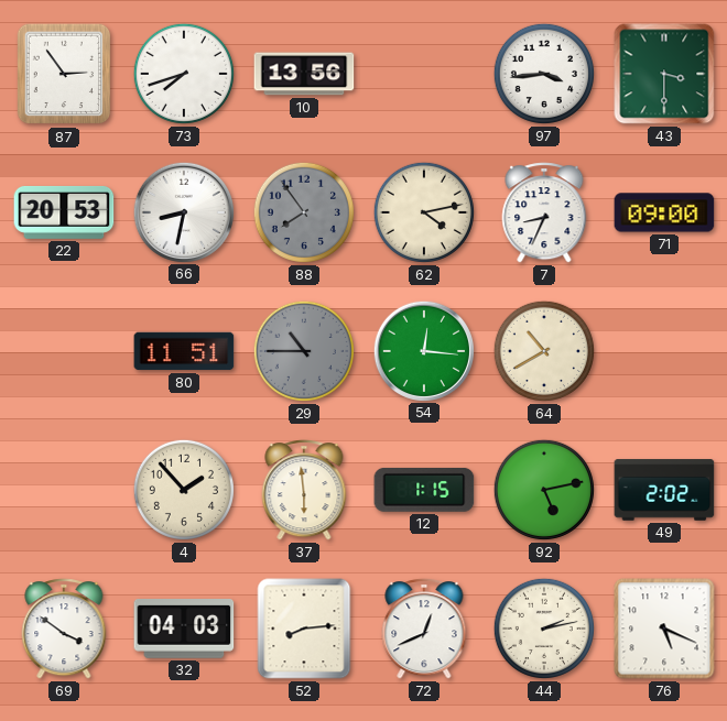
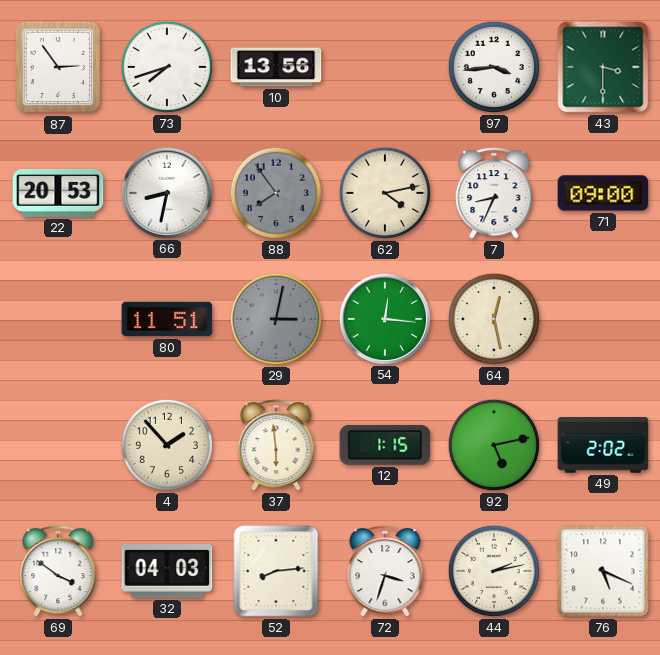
29: 10:45 -> 3:02 (276, 319)
64: 10:40 -> 12:28 (494, 319)
72: 12:41 -> 3:33 (385, 571)
